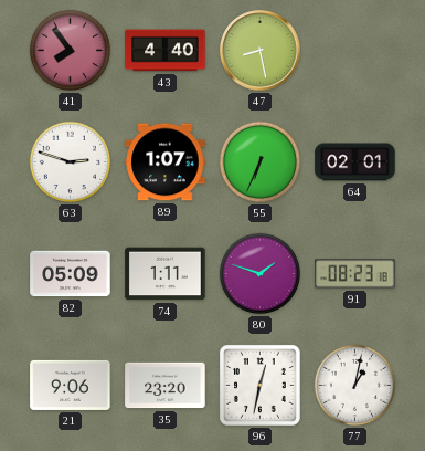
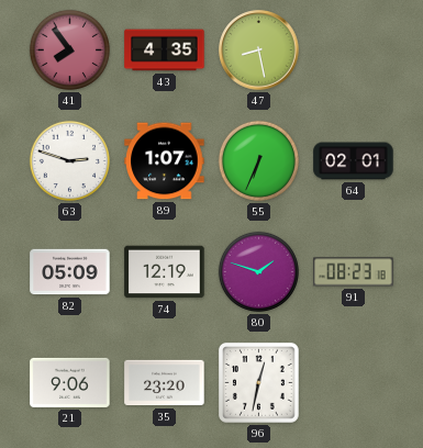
43: 4:40 -> 4:35 (165, 51)
74: 1:11 -> 12:19 (165, 272)
77: 1:02 -> none (354, 385)
